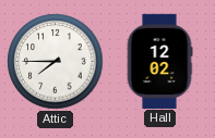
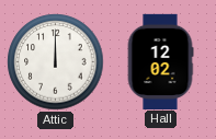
Attic: 7:45 -> 12:00 (56, 62)
